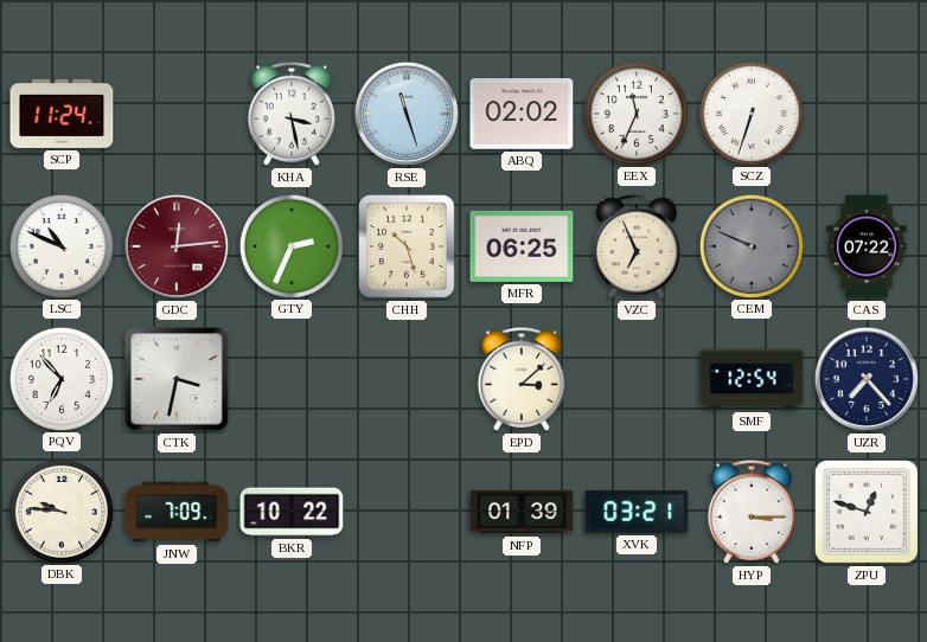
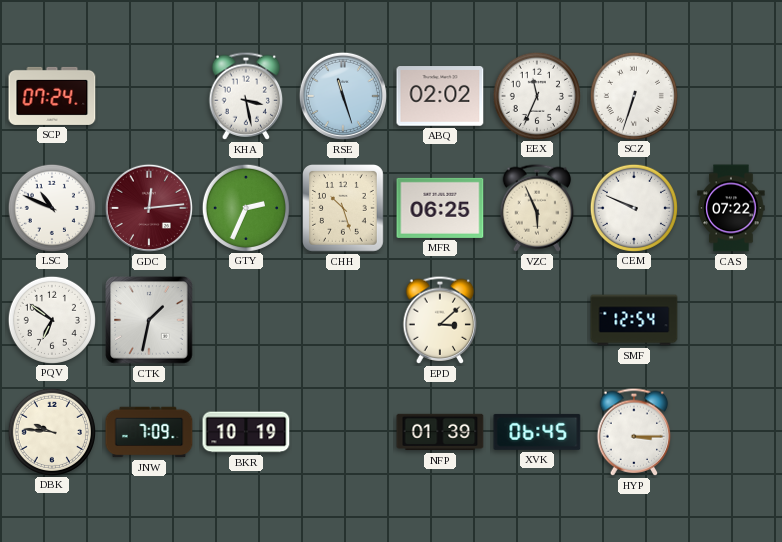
SCP: 11:24 -> 07:24 (52, 96)
VZC: 6:56 -> 5:56 (537, 208)
CEM dial: grey -> white (633, 207)
PQV: 6:53 -> 6:51 (51, 319)
CTK: 3:32 -> 1:32 (149, 320)
UZR: 7:23 -> none (867, 379)
BKR: 10:22 -> 10:19 (246, 432)
XVK: 03:21 -> 06:45 (537, 432)
ZPU: 12:48 -> none (867, 512)
